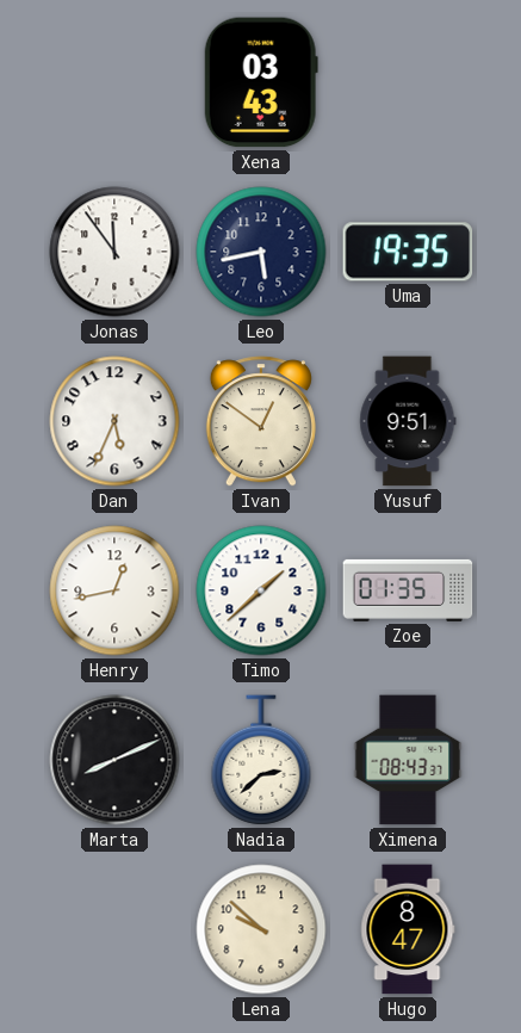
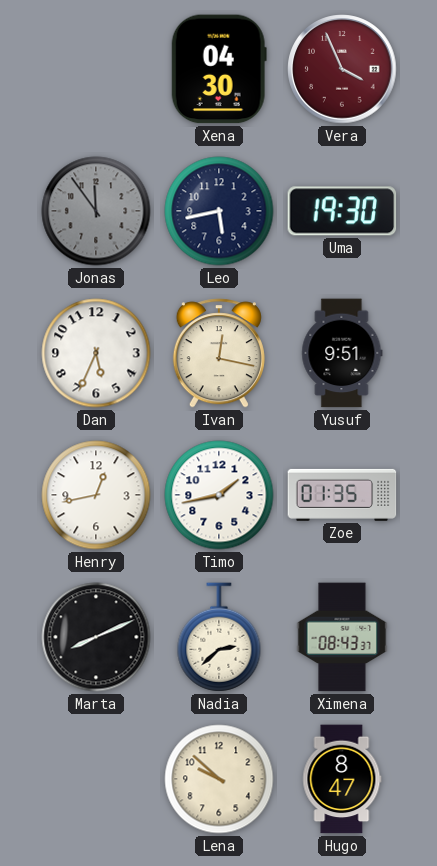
Xena: 03:43 -> 04:30 (219, 69)
Vera: none -> 3:56 (342, 69)
Jonas dial: white -> grey (96, 211)
Uma: 19:35 -> 19:30 (342, 211)
Ivan: 12:51 -> 12:17 (219, 353)
Timo: 1:38 -> 1:43 (219, 495)
